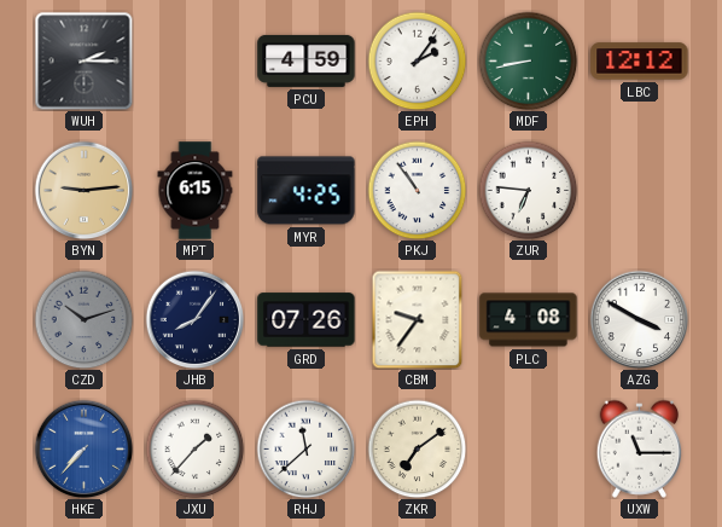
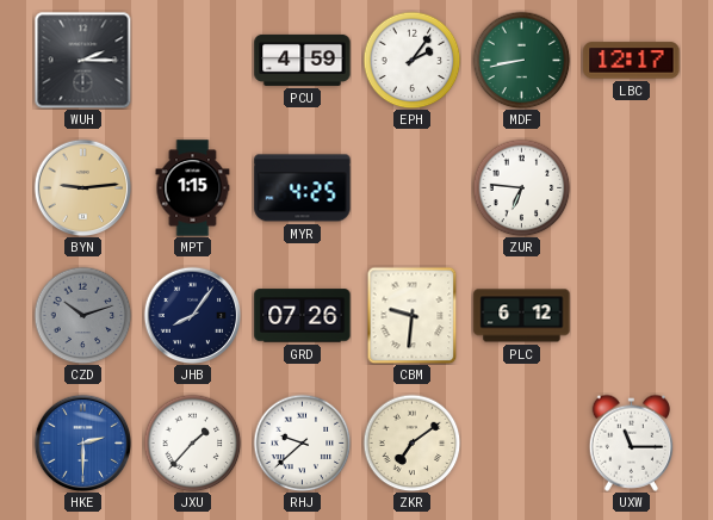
LBC: 12:12 -> 12:17 (632, 61)
MPT: 6:15 -> 1:15 (193, 188)
PKJ: 10:54 -> none (417, 190)
CBM: 9:36 -> 9:31 (413, 315)
PLC: 4:08 -> 6:12 (522, 316)
AZG: 3:50 -> none (639, 319)
HKE: 7:37 -> 2:30 (82, 442)
RHJ: 11:38 -> 9:38 (302, 442)
